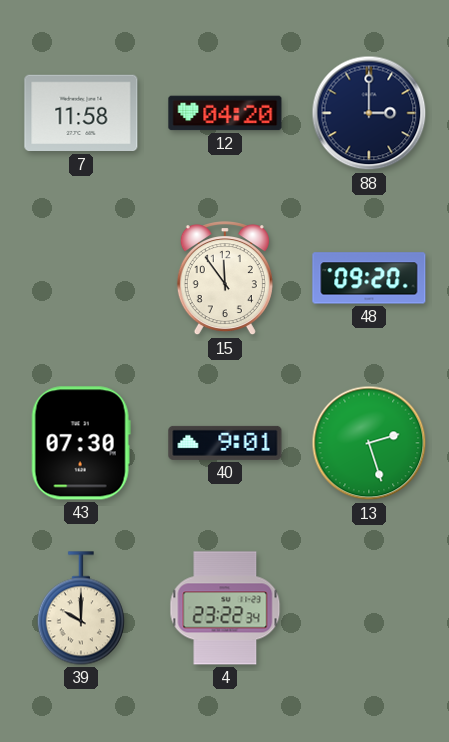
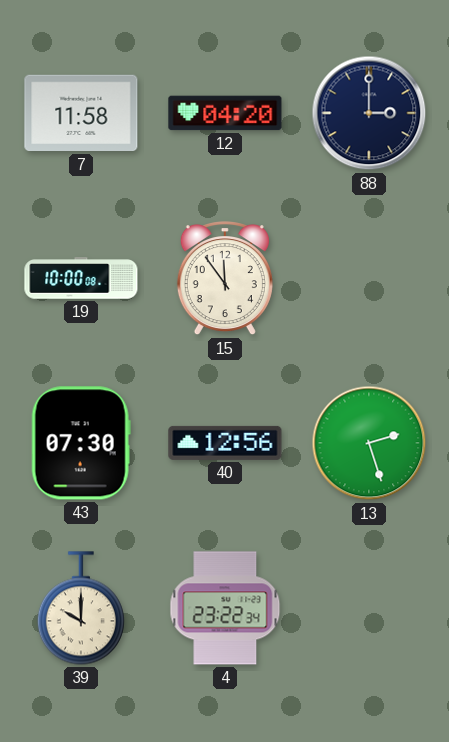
19: none -> 10:00 (81, 278)
48: 09:20 -> none (369, 278)
40: 9:01 -> 12:56 (225, 443)
